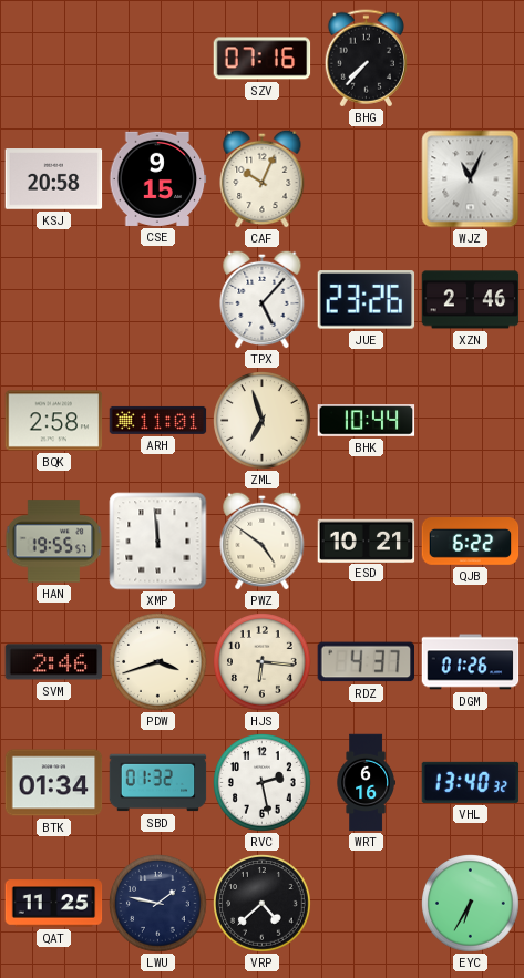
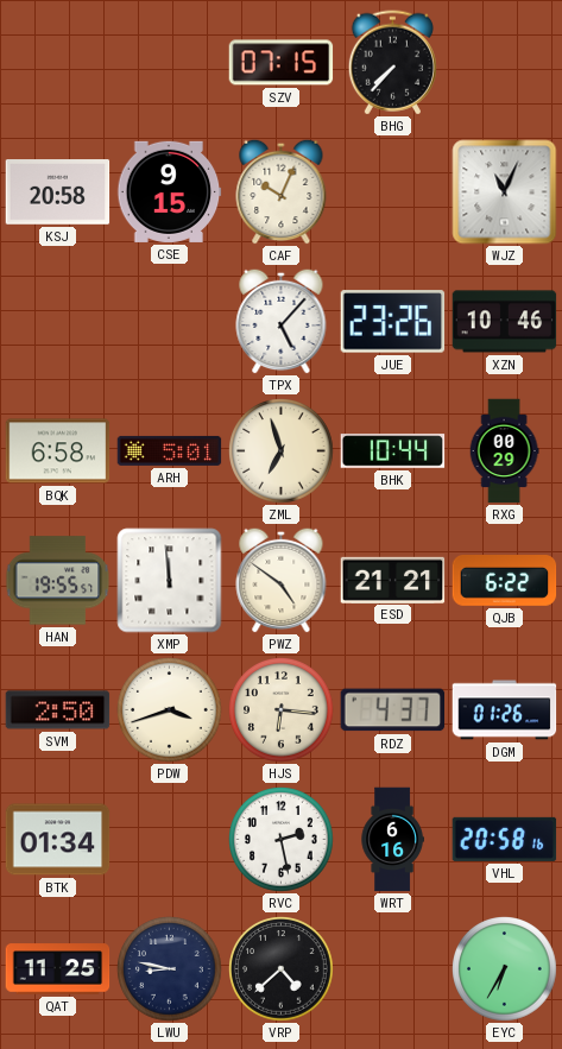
SZV: 07:16 -> 07:15 (282, 63)
XZN: 2:46 -> 10:46 (505, 322)
BQK: 2:58 -> 6:58 (58, 451)
ARH: 11:01 -> 5:01 (170, 450)
RXG: none -> 00:29 (504, 451)
ESD: 10:21 -> 21:21 (393, 580)
SVM: 2:46 -> 2:50 (58, 710)
SBD: 01:32 -> none (158, 783)
VHL: 13:40 -> 20:58 (505, 839)
LWU: 1:47 -> 8:47 (170, 969)
